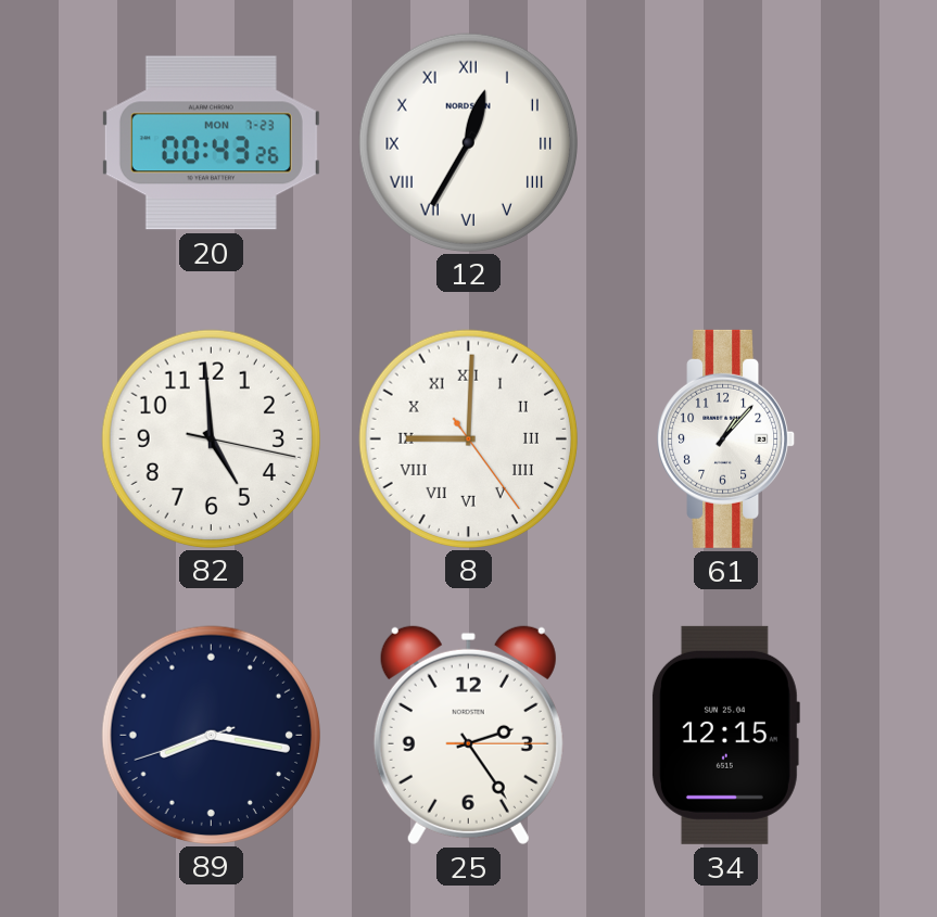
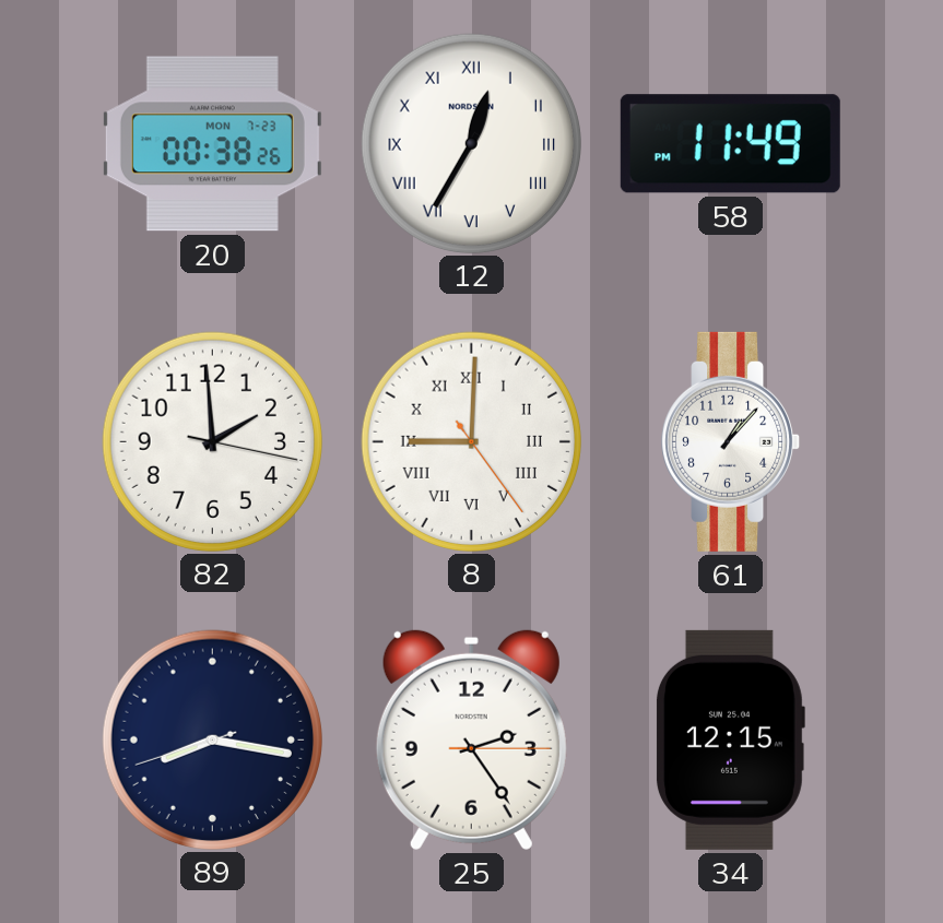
20: 00:43 -> 00:38 (212, 144)
58: none -> 11:49 (730, 144)
82: 4:59 -> 1:59 (212, 441)
